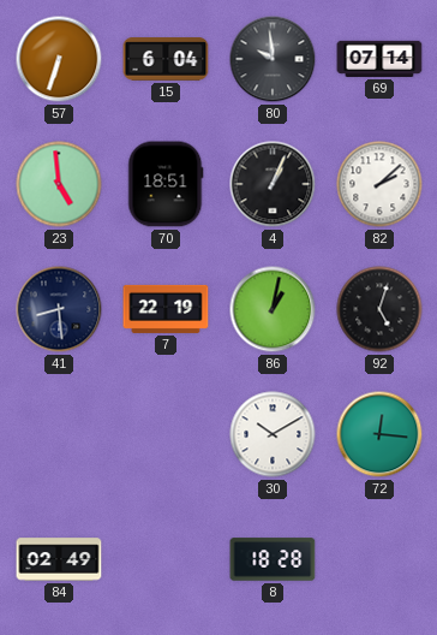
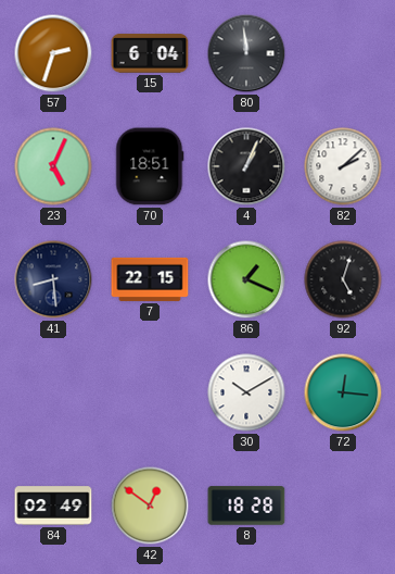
57: 6:33 -> 2:33 (53, 53)
80: 9:59 -> 11:59 (246, 53)
69: 07:14 -> none (379, 59)
23: 4:59 -> 5:04 (53, 166)
7: 22:19 -> 22:15 (150, 279)
86: 1:02 -> 1:19 (246, 279)
42: none -> 12:51 (150, 506)
